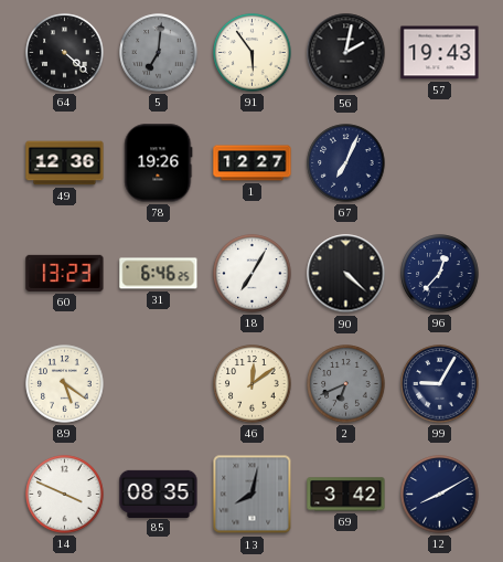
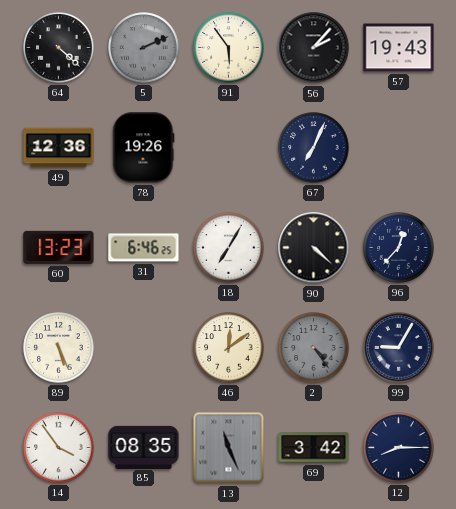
5: 7:01 -> 2:11 (144, 48)
56: 2:02 -> 2:07 (314, 48)
1: 12:27 -> none (253, 163)
89: 5:21 -> 5:26 (59, 348)
2: 6:41 -> 4:24 (314, 348)
14: 3:49 -> 3:54 (59, 448)
13: 8:02 -> 11:26 (229, 448)
12: 8:10 -> 8:15 (399, 448)
